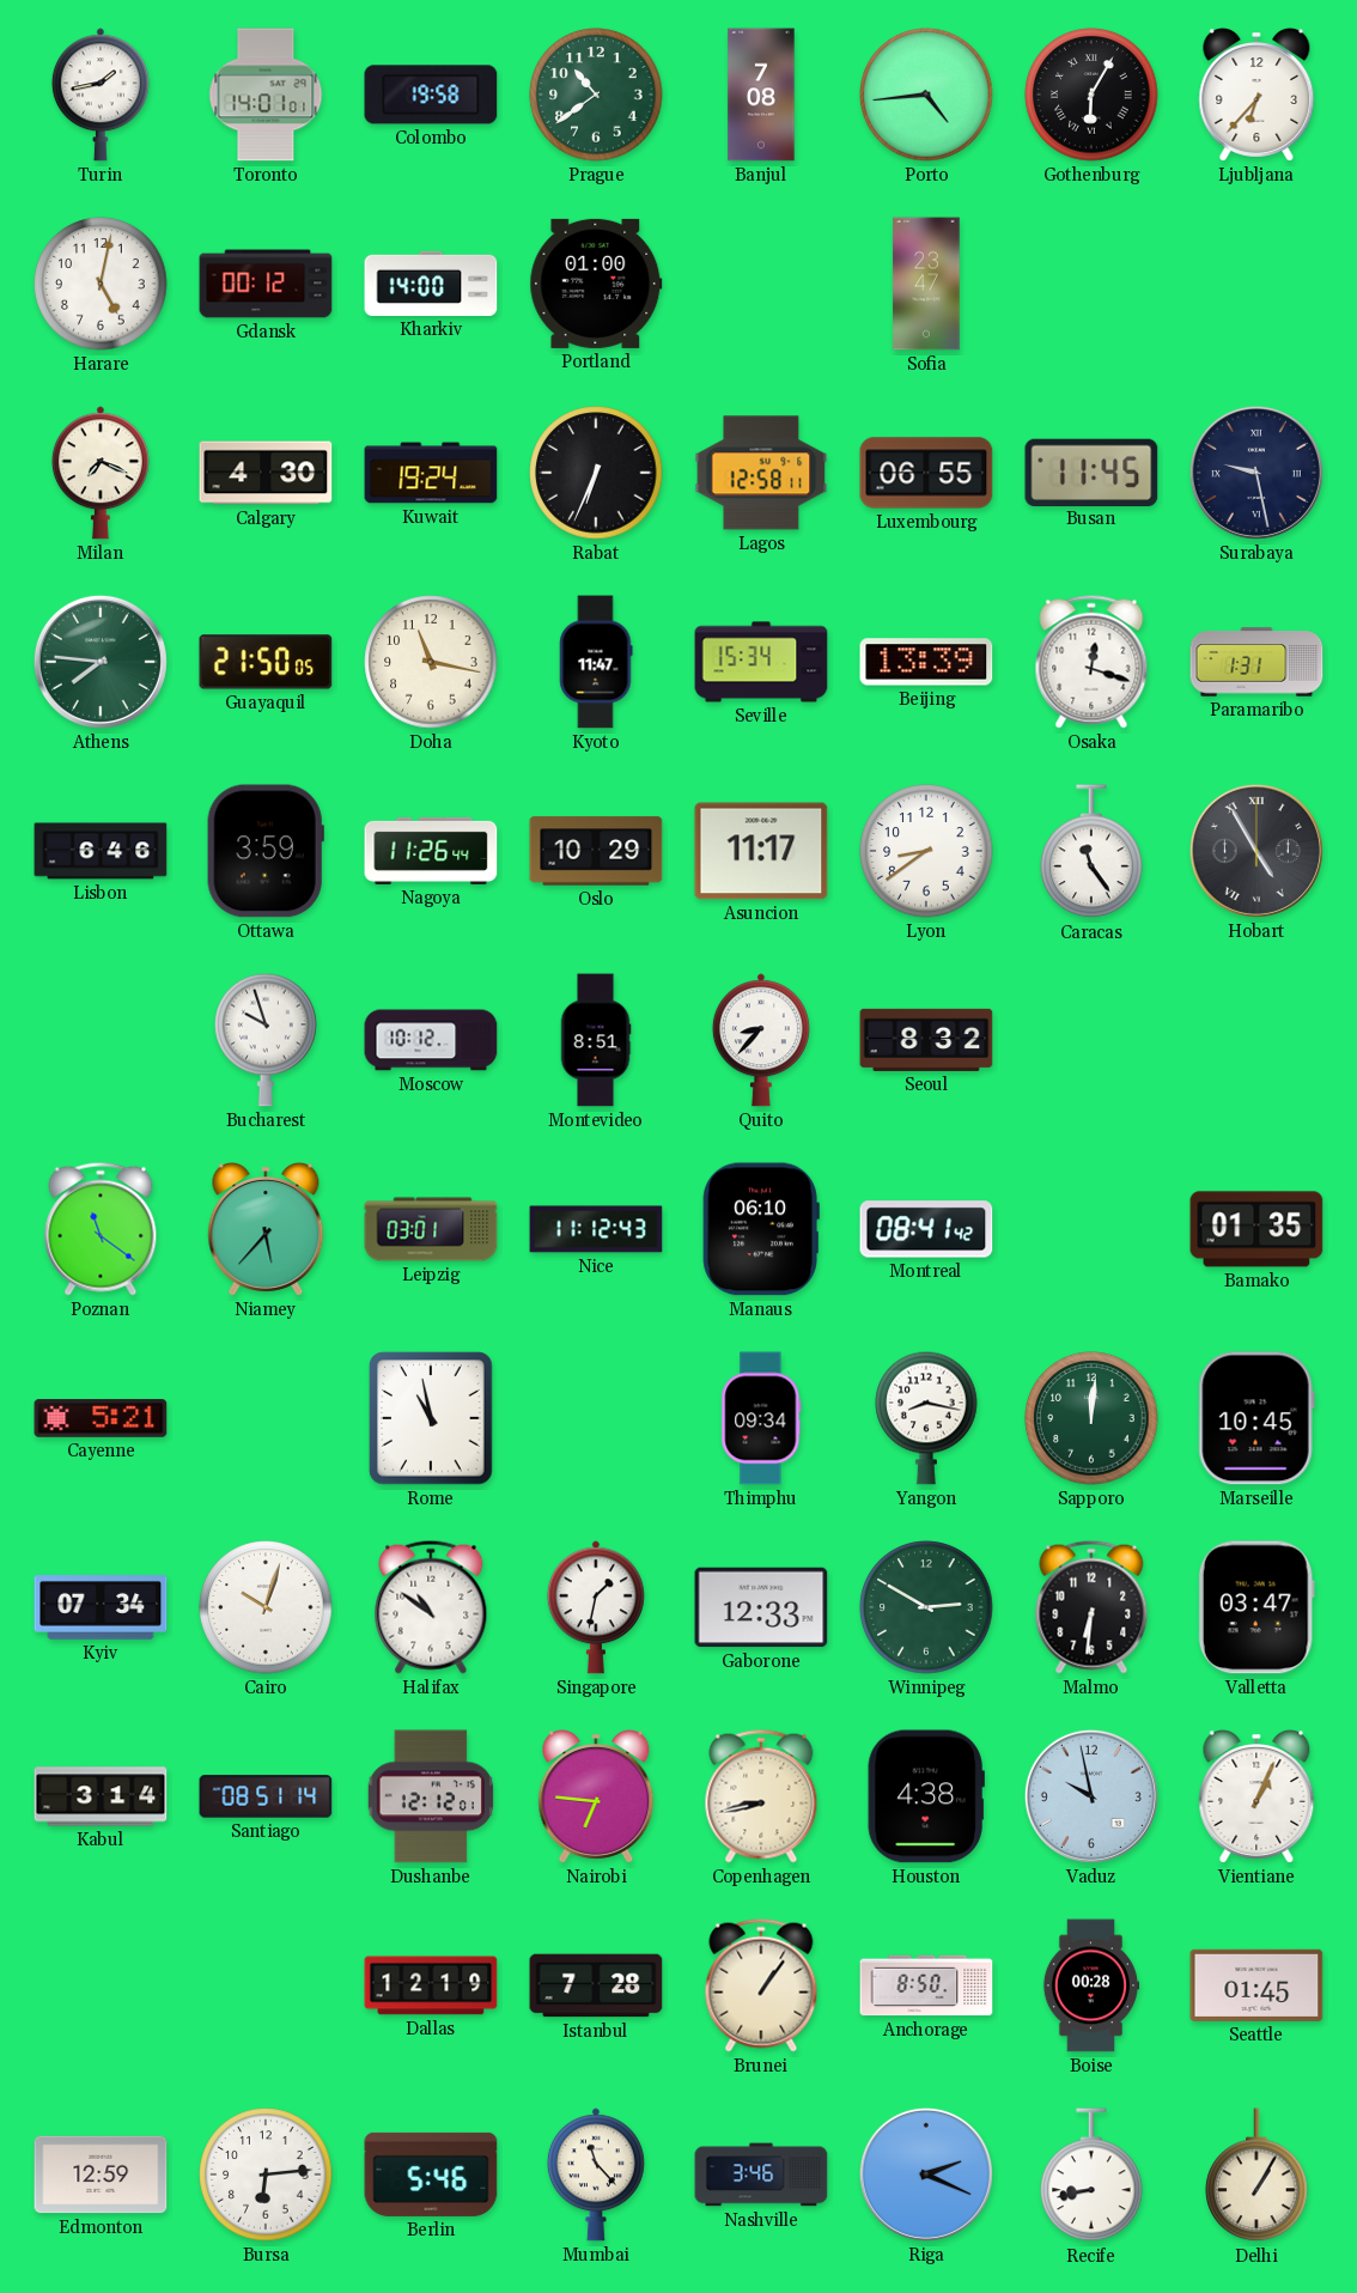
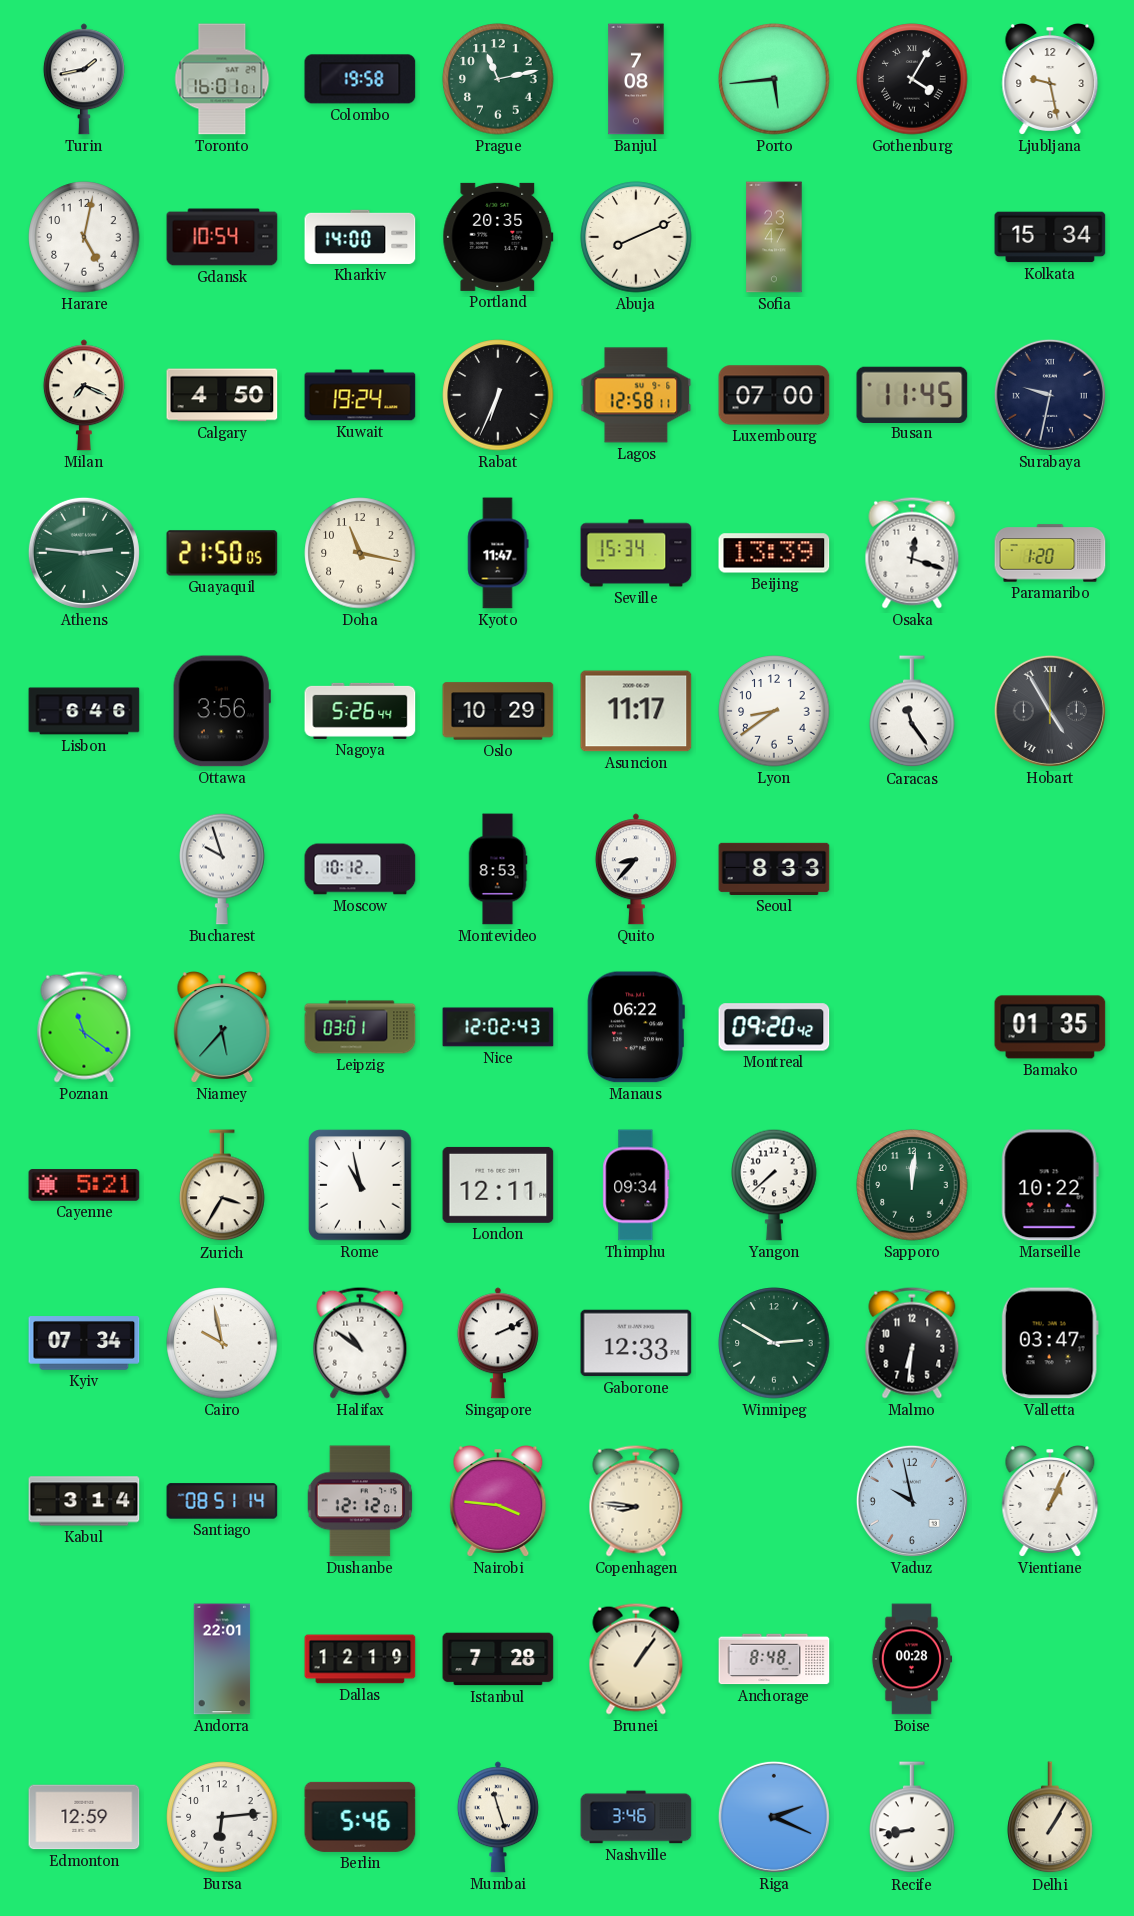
Toronto: 14:01 -> 16:01 (222, 79)
Prague: 10:39 -> 11:13 (498, 79)
Porto: 4:44 -> 5:44 (774, 79)
Gothenburg: 6:05 -> 4:05 (912, 79)
Ljubljana: 6:37 -> 9:28 (1050, 80)
Gdansk: 00:12 -> 10:54 (222, 237)
Portland: 01:00 -> 20:35 (498, 237)
Abuja: none -> 8:11 (636, 237)
Kolkata: none -> 15:34 (1050, 237)
Calgary: 4:30 -> 4:50 (222, 395)
Luxembourg: 06:55 -> 07:00 (774, 395)
Surabaya: 9:28 -> 9:32 (1050, 395)
Athens: 7:46 -> 2:46 (84, 553)
Paramaribo: 1:31 -> 1:20 (1050, 553)
Ottawa: 3:59 -> 3:56 (222, 711)
Nagoya: 11:26 -> 5:26 (360, 711)
Montevideo: 8:51 -> 8:53 (498, 869)
Seoul: 8:32 -> 8:33 (774, 869)
Nice: 11:12 -> 12:02 (498, 1027)
Manaus: 06:10 -> 06:22 (636, 1027)
Montreal: 08:41 -> 09:20 (774, 1027)
Zurich: none -> 3:35 (222, 1186)
London: none -> 12:11 (498, 1185)
Yangon: 8:17 -> 7:38 (774, 1185)
Marseille: 10:45 -> 10:22 (1050, 1185)
Cairo: 10:03 -> 9:58 (222, 1343)
Singapore: 1:32 -> 2:11 (498, 1343)
Nairobi: 6:46 -> 3:46 (498, 1502)
Copenhagen: 8:43 -> 8:46 (636, 1501)
Houston: 4:38 -> none (926, 1796)
Andorra: none -> 22:01 (222, 1659)
Anchorage: 8:50 -> 8:48 (774, 1659)
Seattle: 01:45 -> none (1256, 1985)
Mumbai: 11:23 -> 11:27 (498, 1817)
